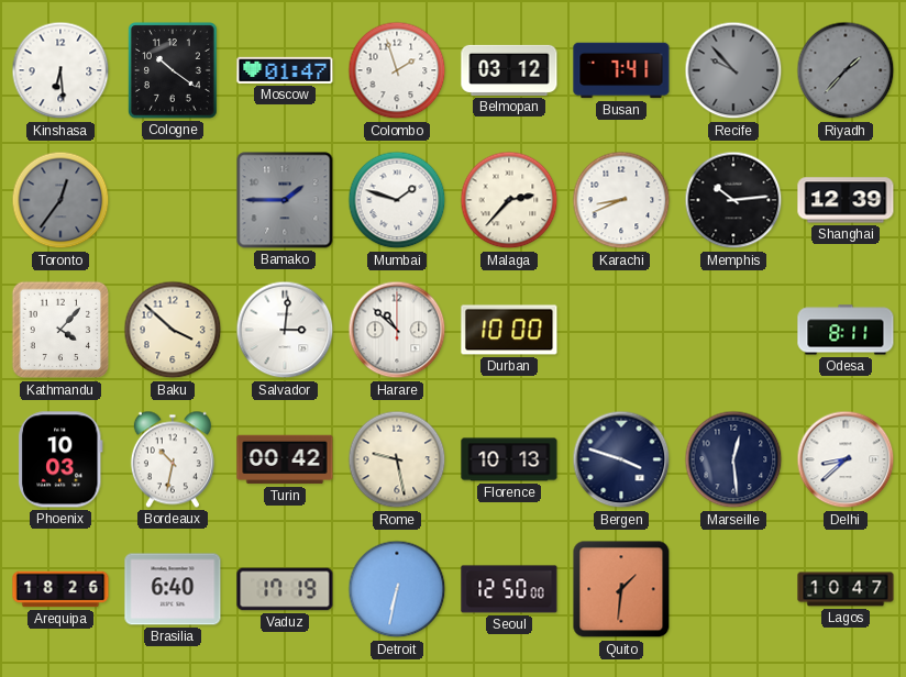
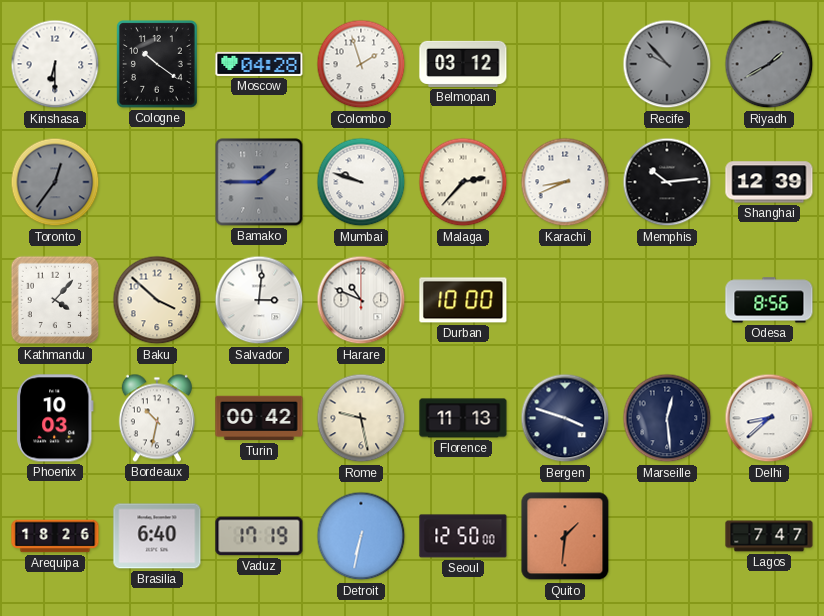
Kinshasa: 6:29 -> 6:30 (55, 64)
Moscow: 01:47 -> 04:28 (259, 64)
Busan: 7:41 -> none (621, 70)
Riyadh: 1:37 -> 1:40 (769, 64)
Mumbai: 1:48 -> 9:48 (361, 182)
Harare: 10:52 -> 10:49 (361, 300)
Odesa: 8:11 -> 8:56 (769, 300)
Florence: 10:13 -> 11:13 (463, 418)
Lagos: 10:47 -> 7:47 (769, 536)
